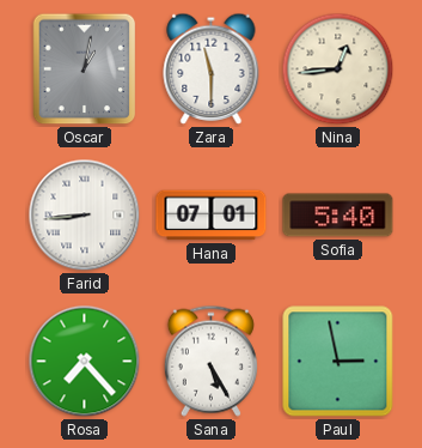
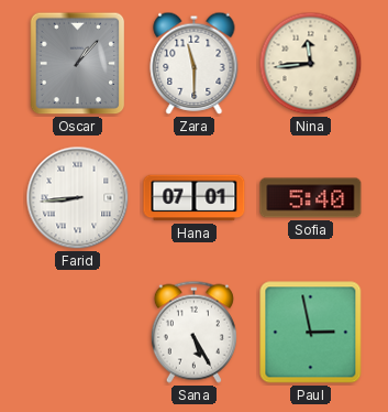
Oscar: 1:02 -> 1:07 (78, 64)
Nina: 12:44 -> 11:44 (311, 64)
Rosa: 7:23 -> none (85, 362)
